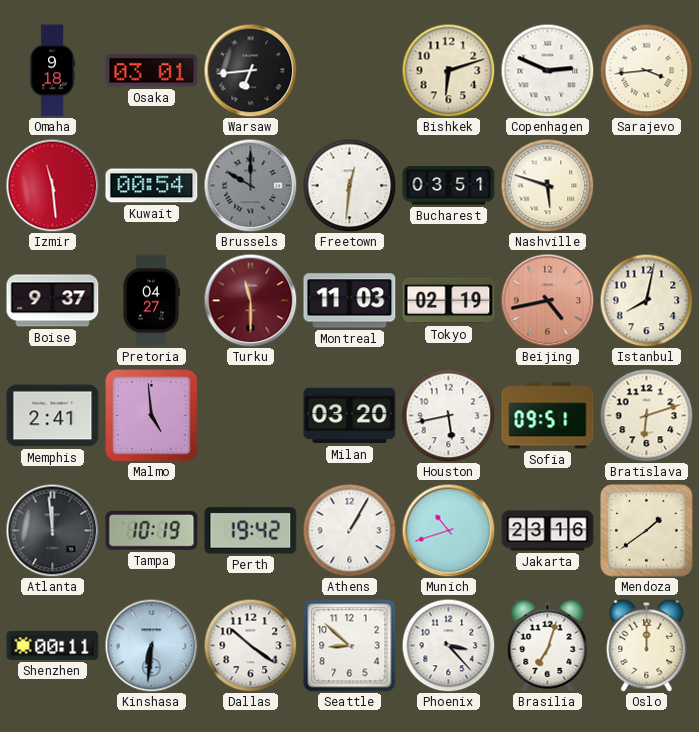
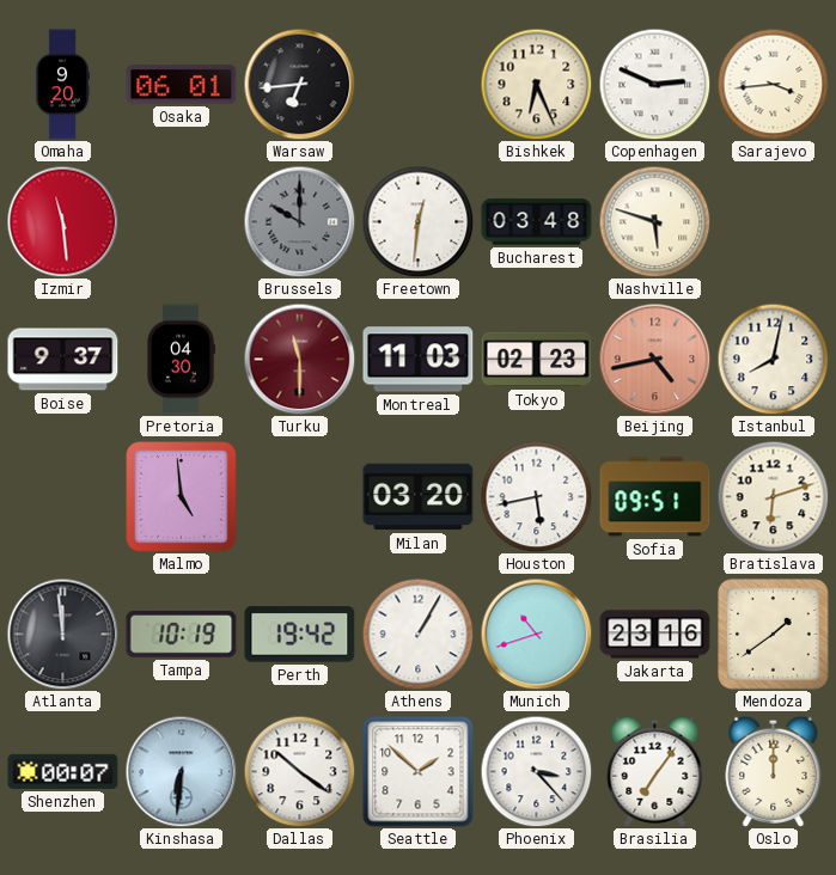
Omaha: 9:18 -> 9:20 (62, 85)
Osaka: 03:01 -> 06:01 (182, 85)
Bishkek: 6:12 -> 6:26 (536, 84)
Kuwait: 00:54 -> none (152, 186)
Bucharest: 03:51 -> 03:48 (537, 222)
Pretoria: 04:27 -> 04:30 (182, 360)
Tokyo: 02:19 -> 02:23 (537, 360)
Memphis: 2:41 -> none (53, 416)
Shenzhen: 00:11 -> 00:07 (63, 771)
Seattle: 8:52 -> 1:52 (419, 772)
Brasilia: 7:03 -> 7:06 (655, 771)
